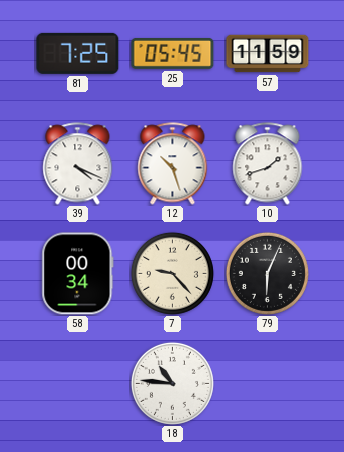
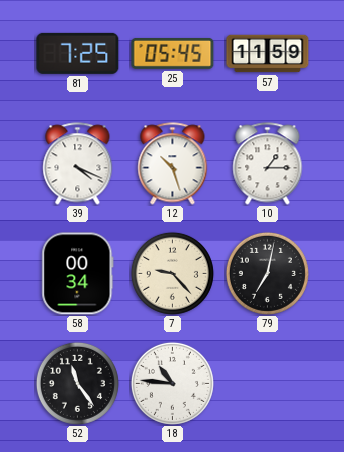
10: 1:42 -> 1:15 (268, 164)
79: 6:04 -> 7:02 (267, 273)
52: none -> 11:24 (77, 383)
